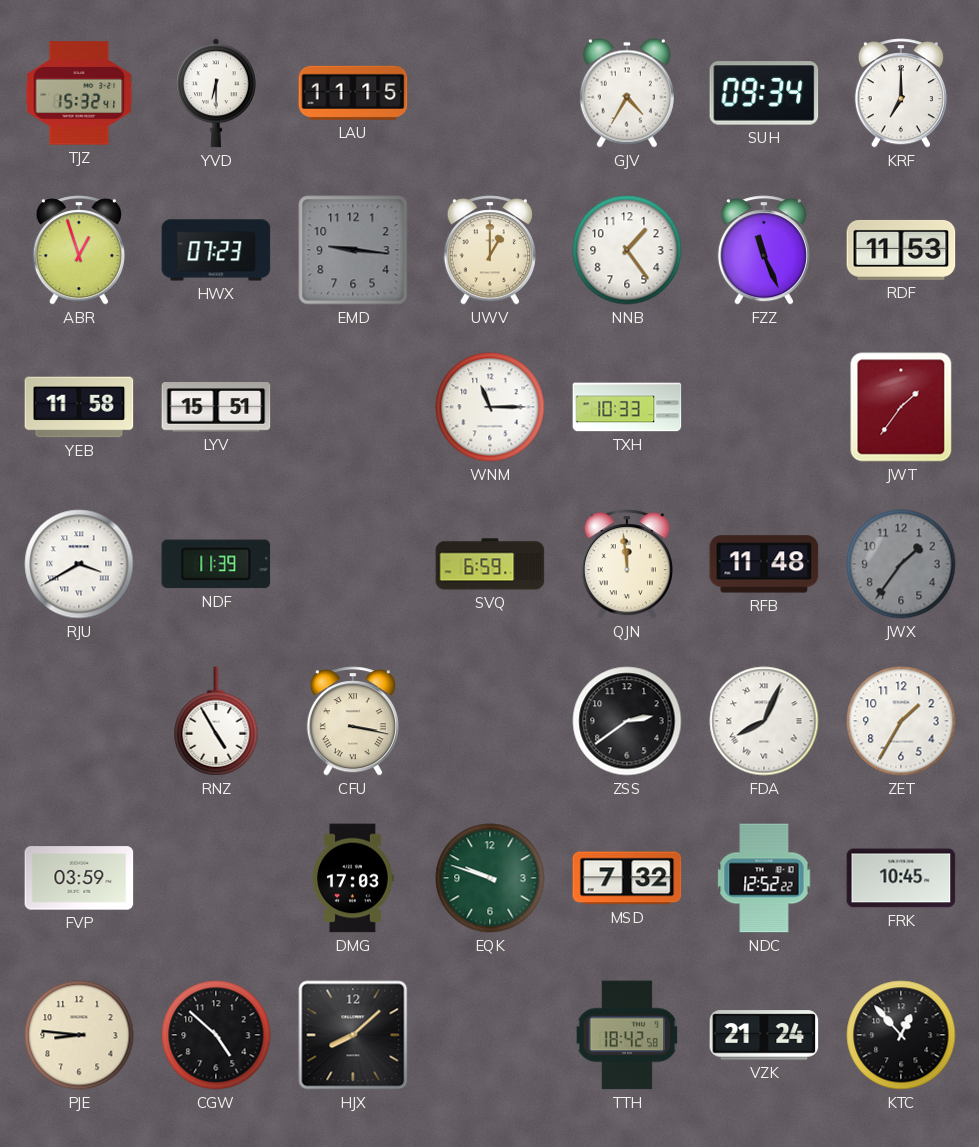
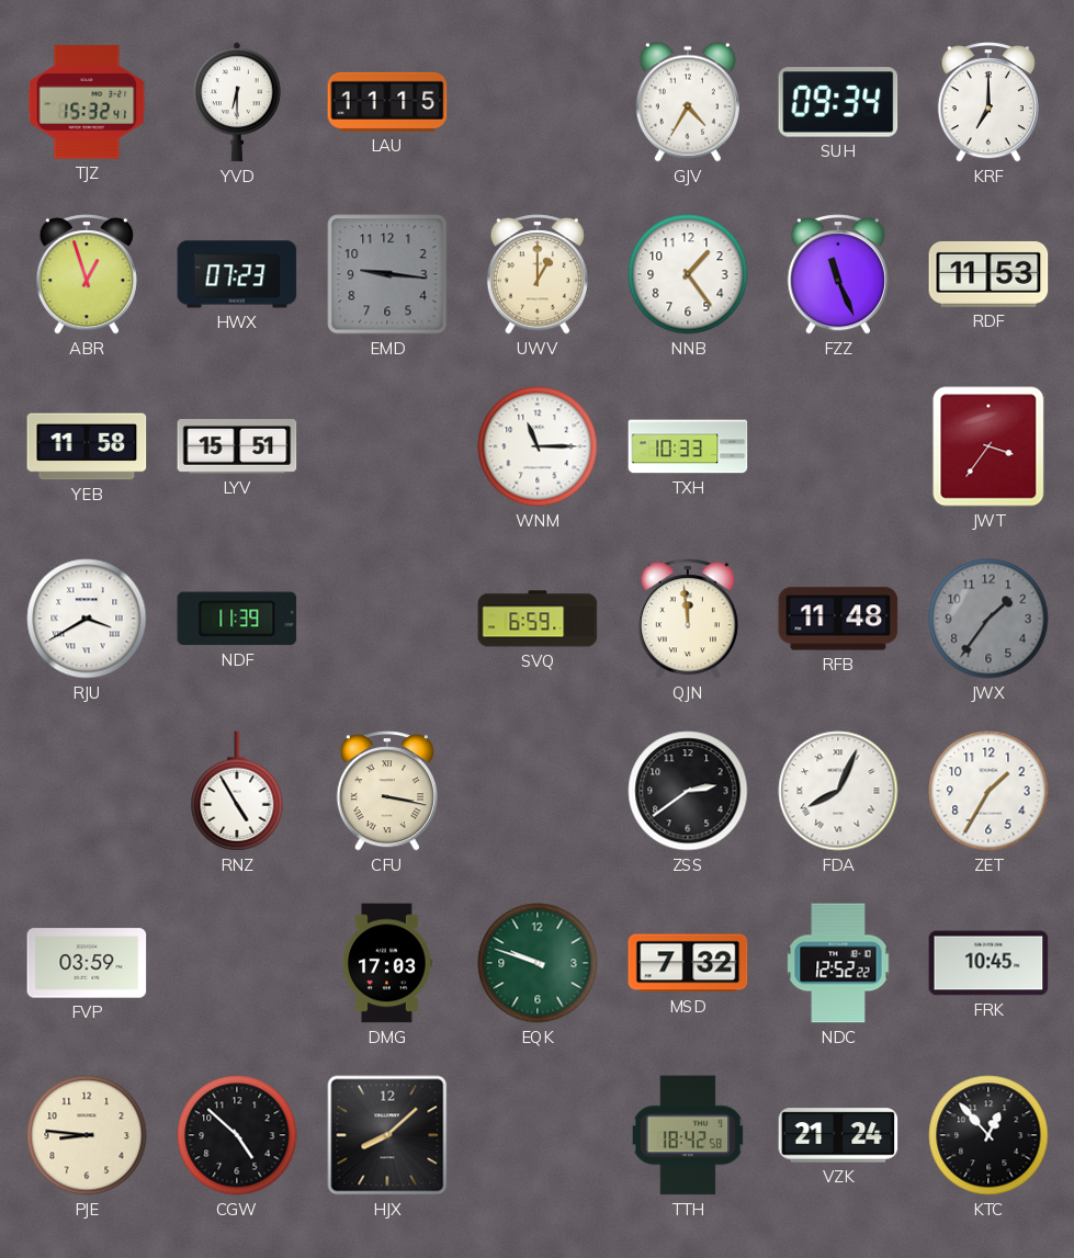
JWT: 1:36 -> 3:36 (988, 446)
